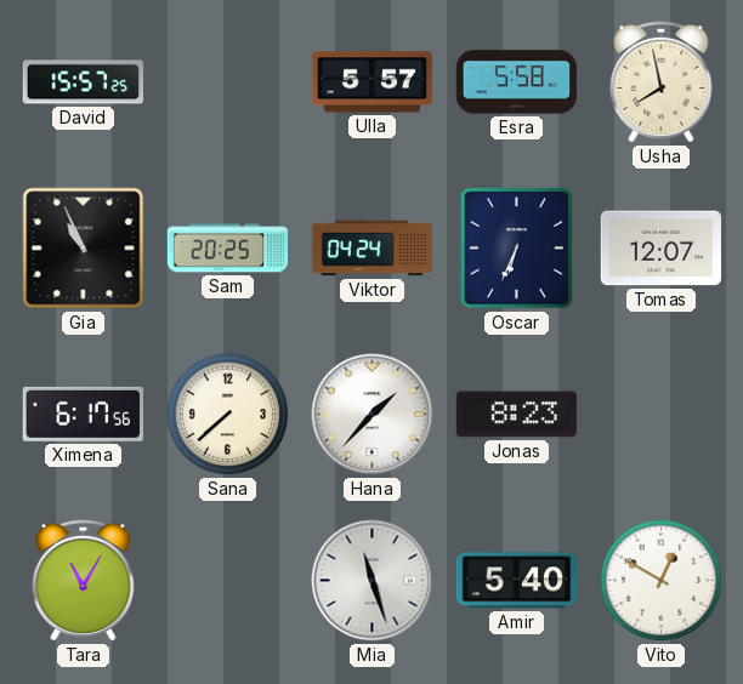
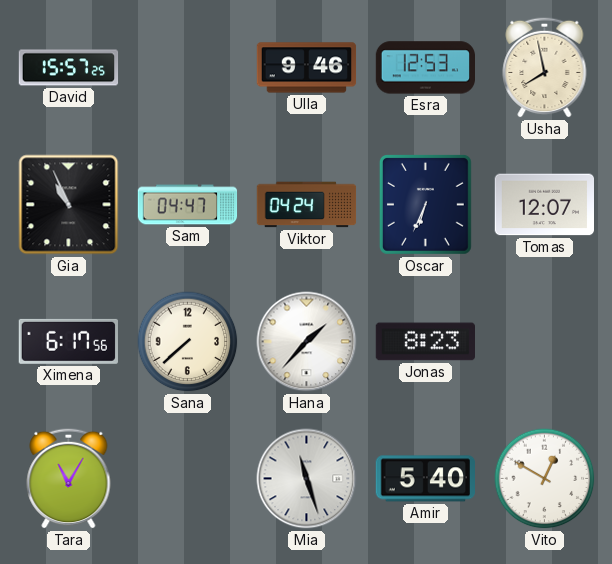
Ulla: 5:57 -> 9:46 (307, 68)
Esra: 5:58 -> 12:53 (425, 68)
Sam: 20:25 -> 04:47 (188, 205)
